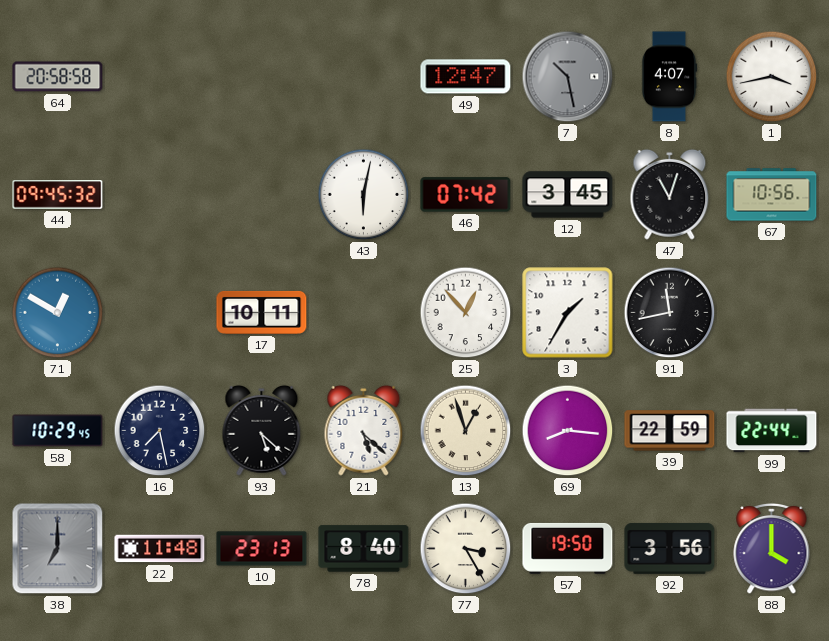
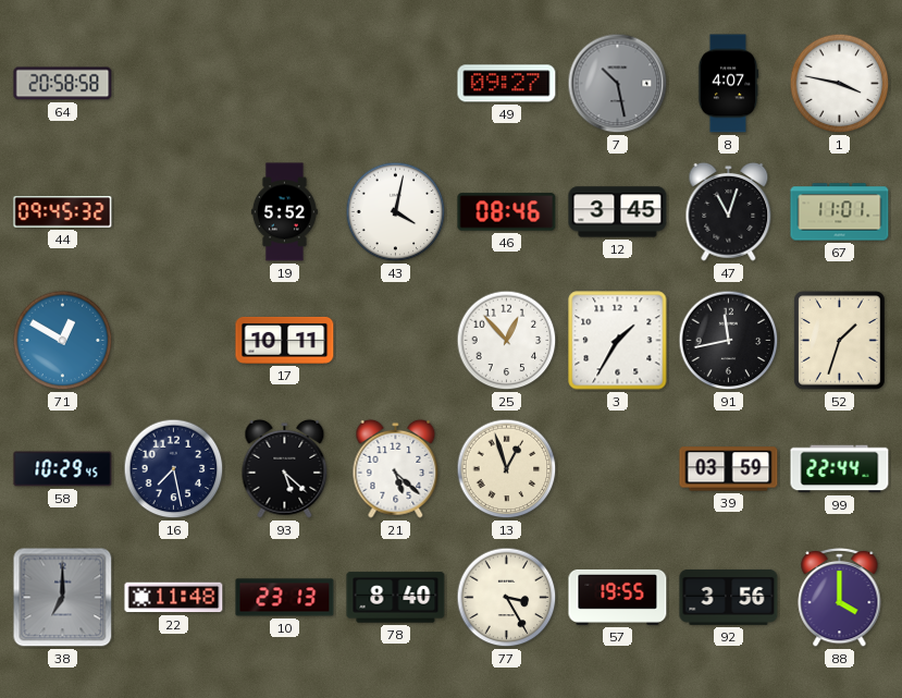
49: 12:47 -> 09:27 (507, 84)
1: 3:43 -> 3:47 (840, 84)
19: none -> 5:52 (284, 212)
43: 6:02 -> 4:02 (396, 212)
46: 07:42 -> 08:46 (507, 212)
67: 10:56 -> 11:01 (840, 212)
52: none -> 1:33 (840, 341)
69: 8:16 -> none (568, 431)
39: 22:59 -> 03:59 (729, 469)
57: 19:50 -> 19:55 (618, 597)
